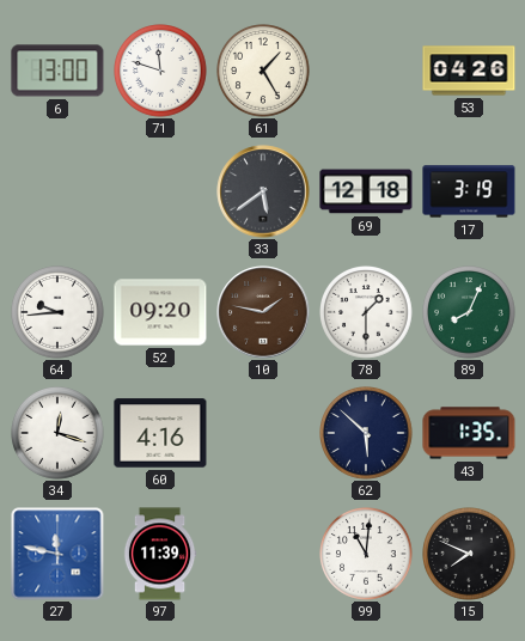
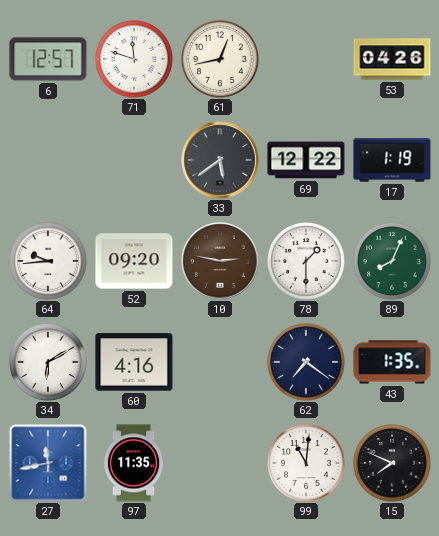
6: 13:00 -> 12:57 (48, 59)
61: 1:25 -> 12:43 (221, 60)
69: 12:18 -> 12:22 (306, 160)
17: 3:19 -> 1:19 (392, 160)
10: 1:47 -> 2:47 (220, 261)
34: 12:18 -> 6:10 (49, 363)
62: 5:52 -> 7:21 (307, 363)
27: 11:47 -> 11:43 (48, 463)
97: 11:39 -> 11:35 (134, 463)
